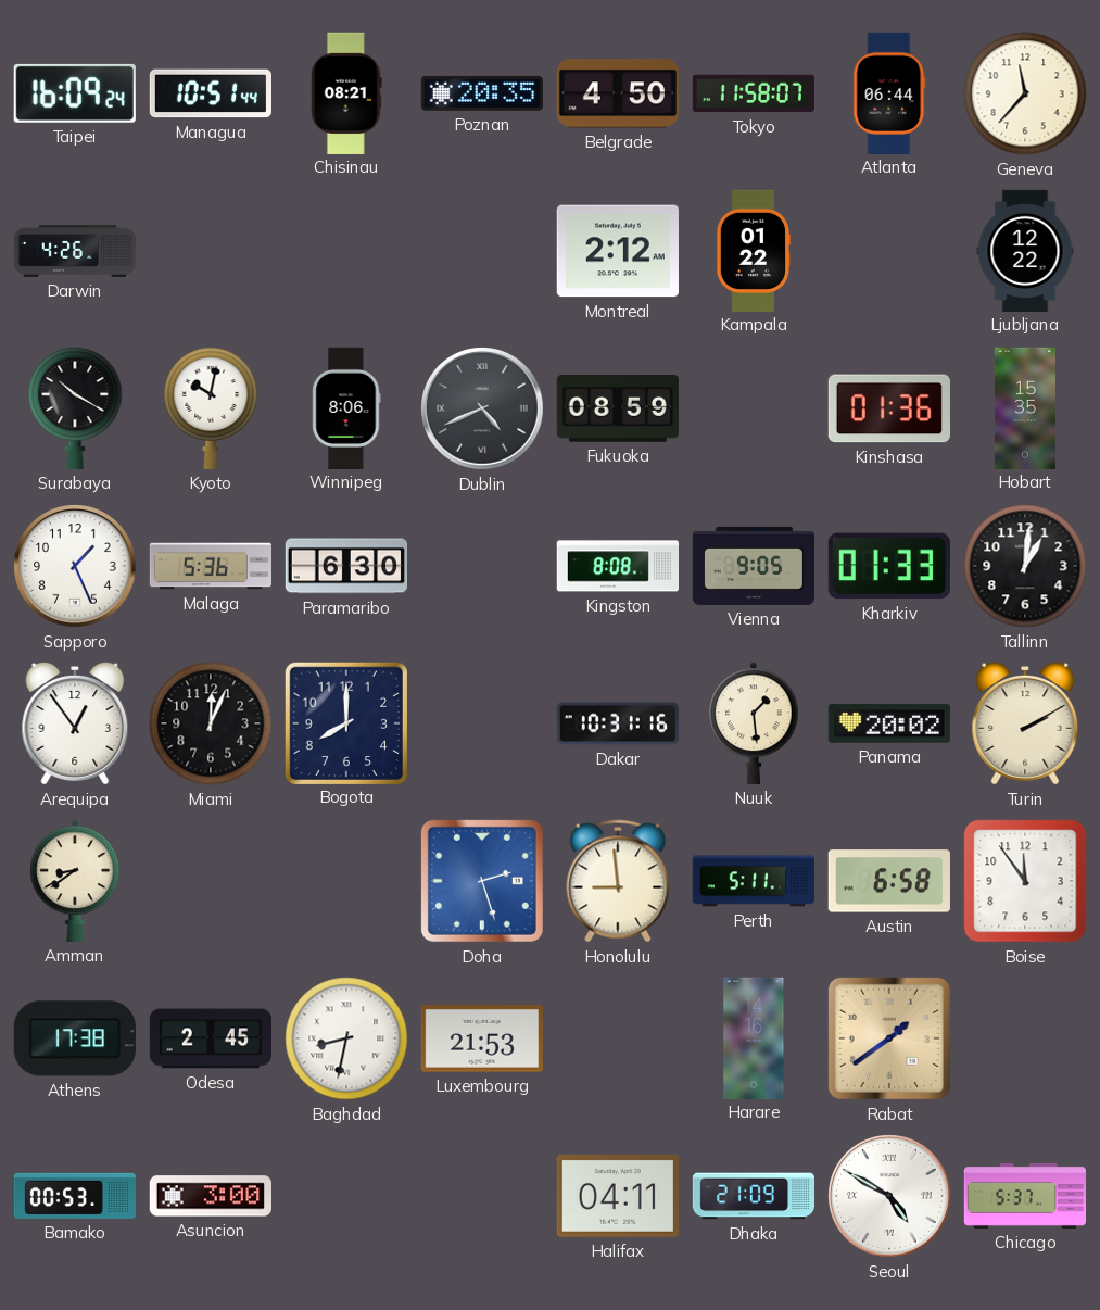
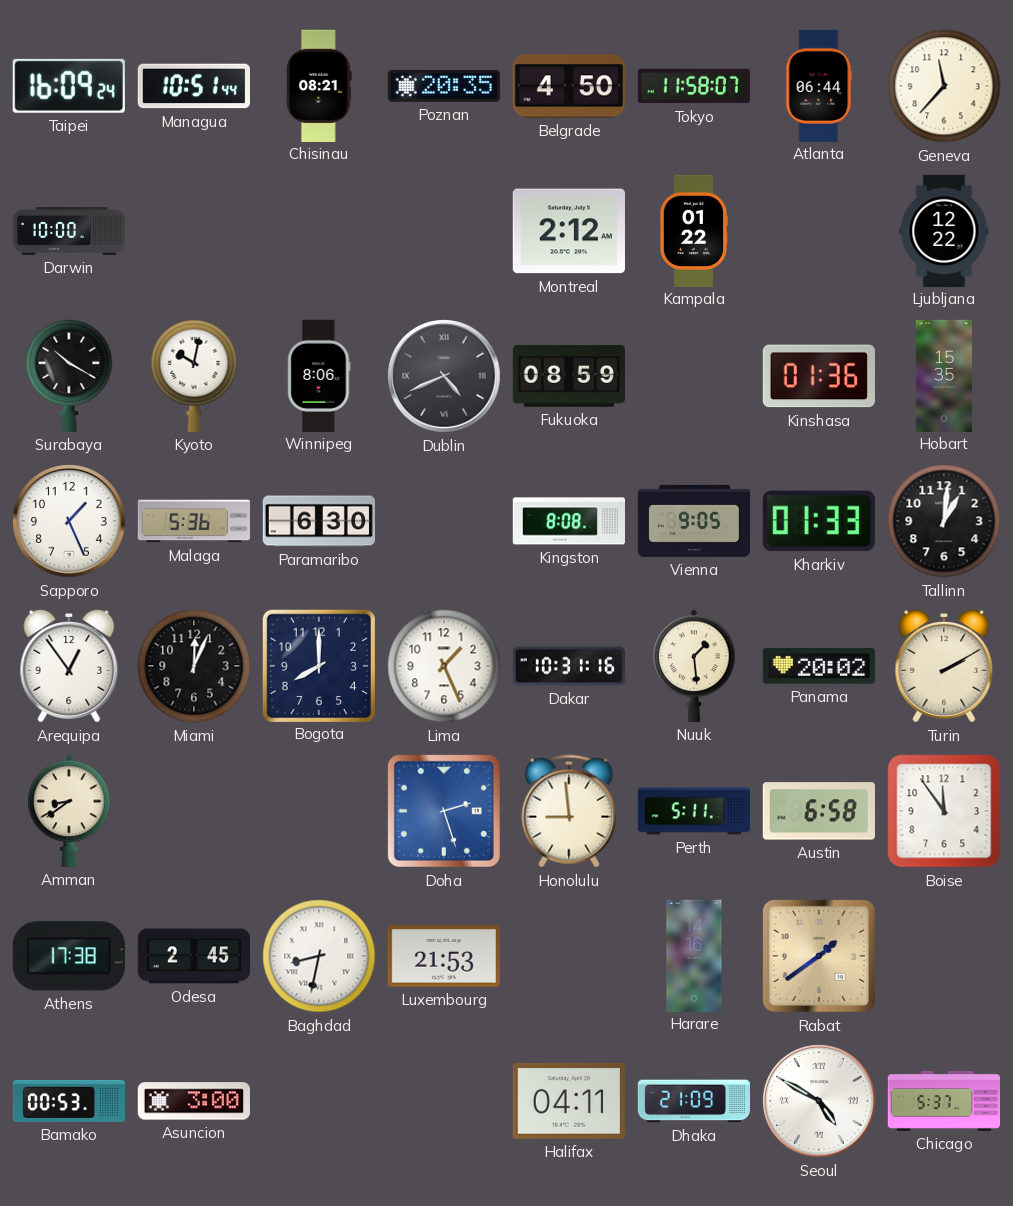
Darwin: 4:26 -> 10:00 (69, 232)
Lima: none -> 1:26 (444, 666)
